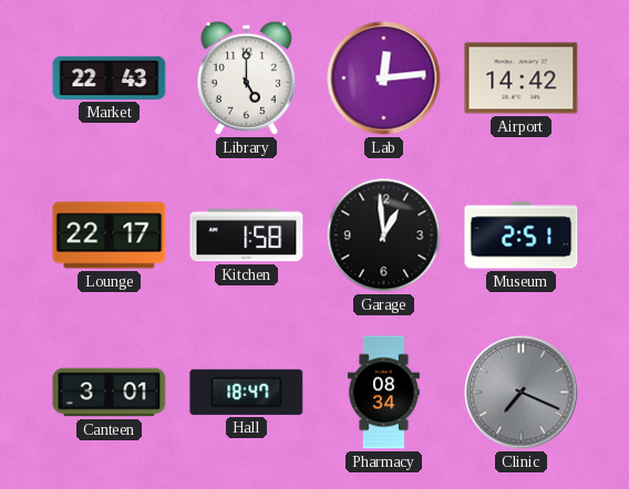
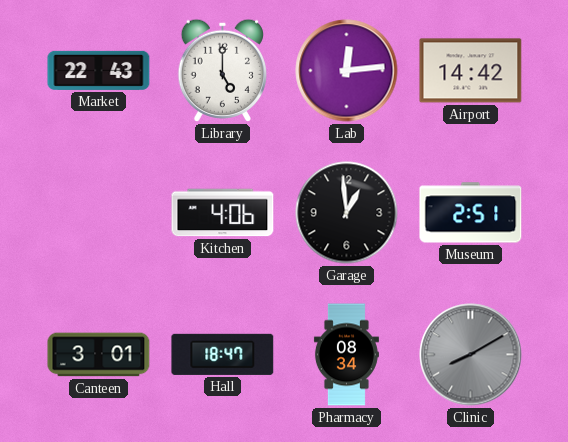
Lounge: 22:17 -> none (110, 236)
Kitchen: 1:58 -> 4:06 (223, 213)
Clinic: 7:19 -> 8:10 (471, 355)
